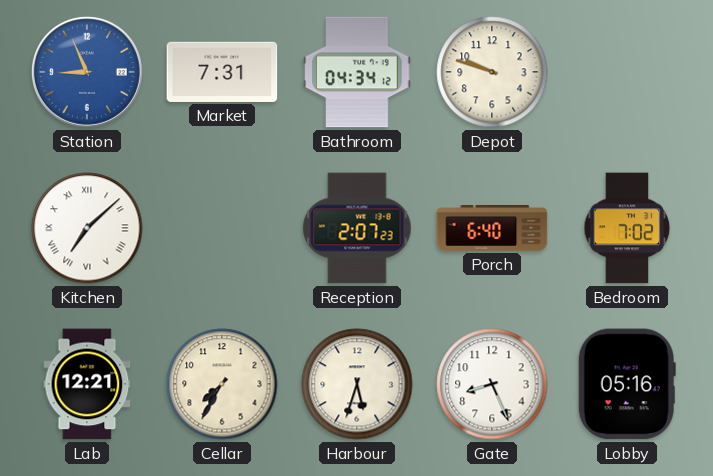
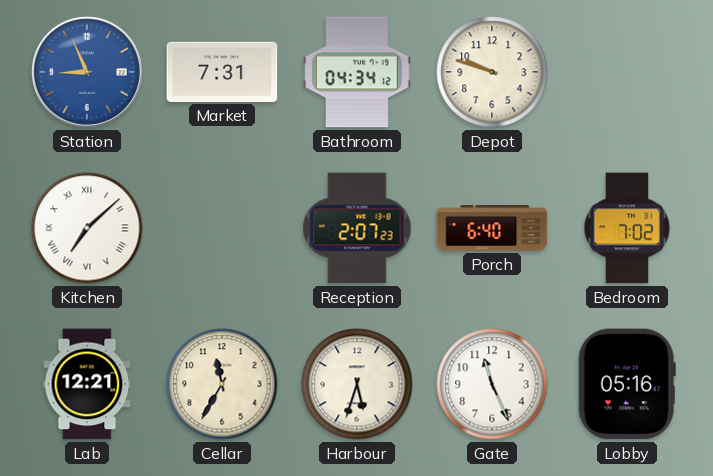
Cellar: 7:35 -> 11:35 (222, 384)
Gate: 8:26 -> 11:26 (492, 384)
